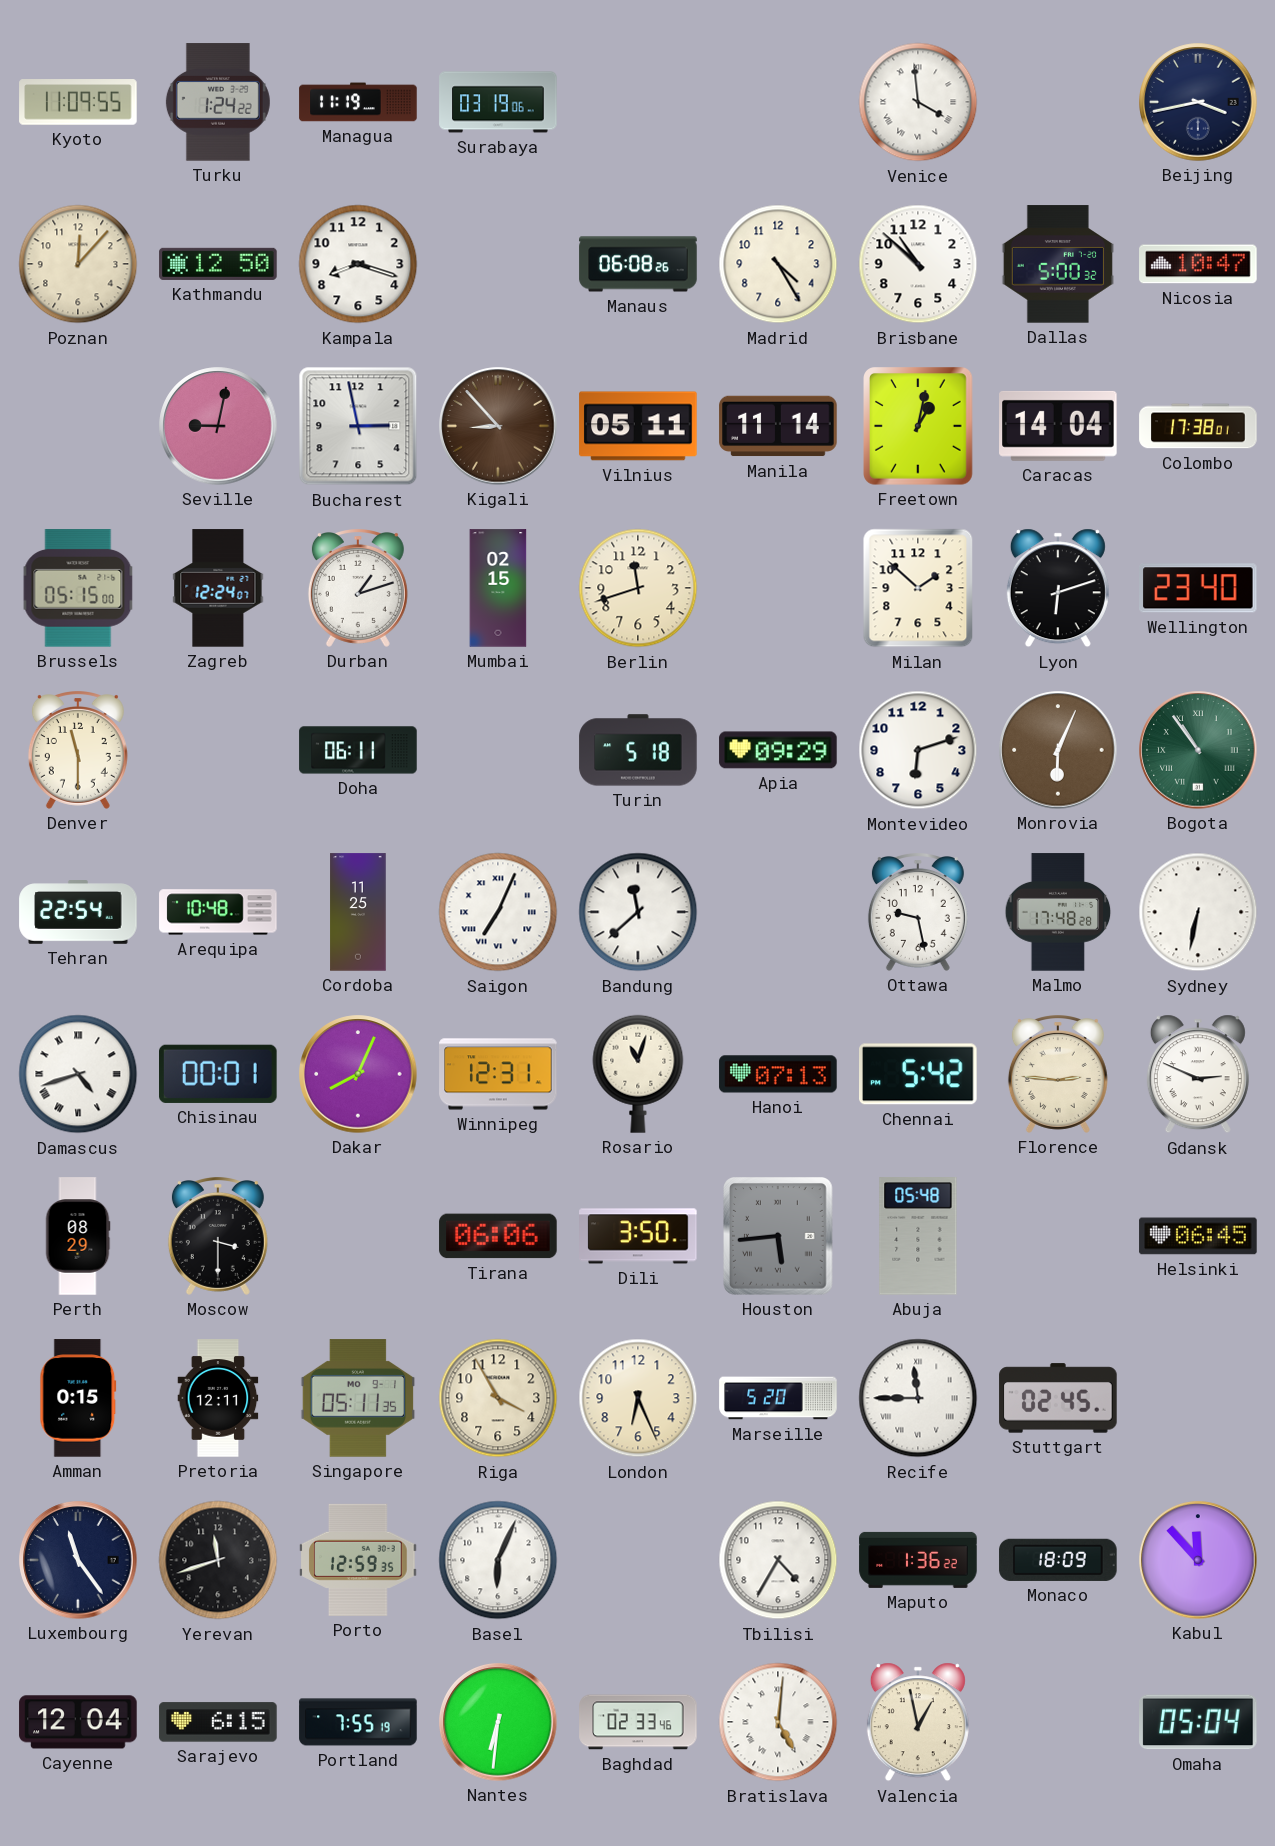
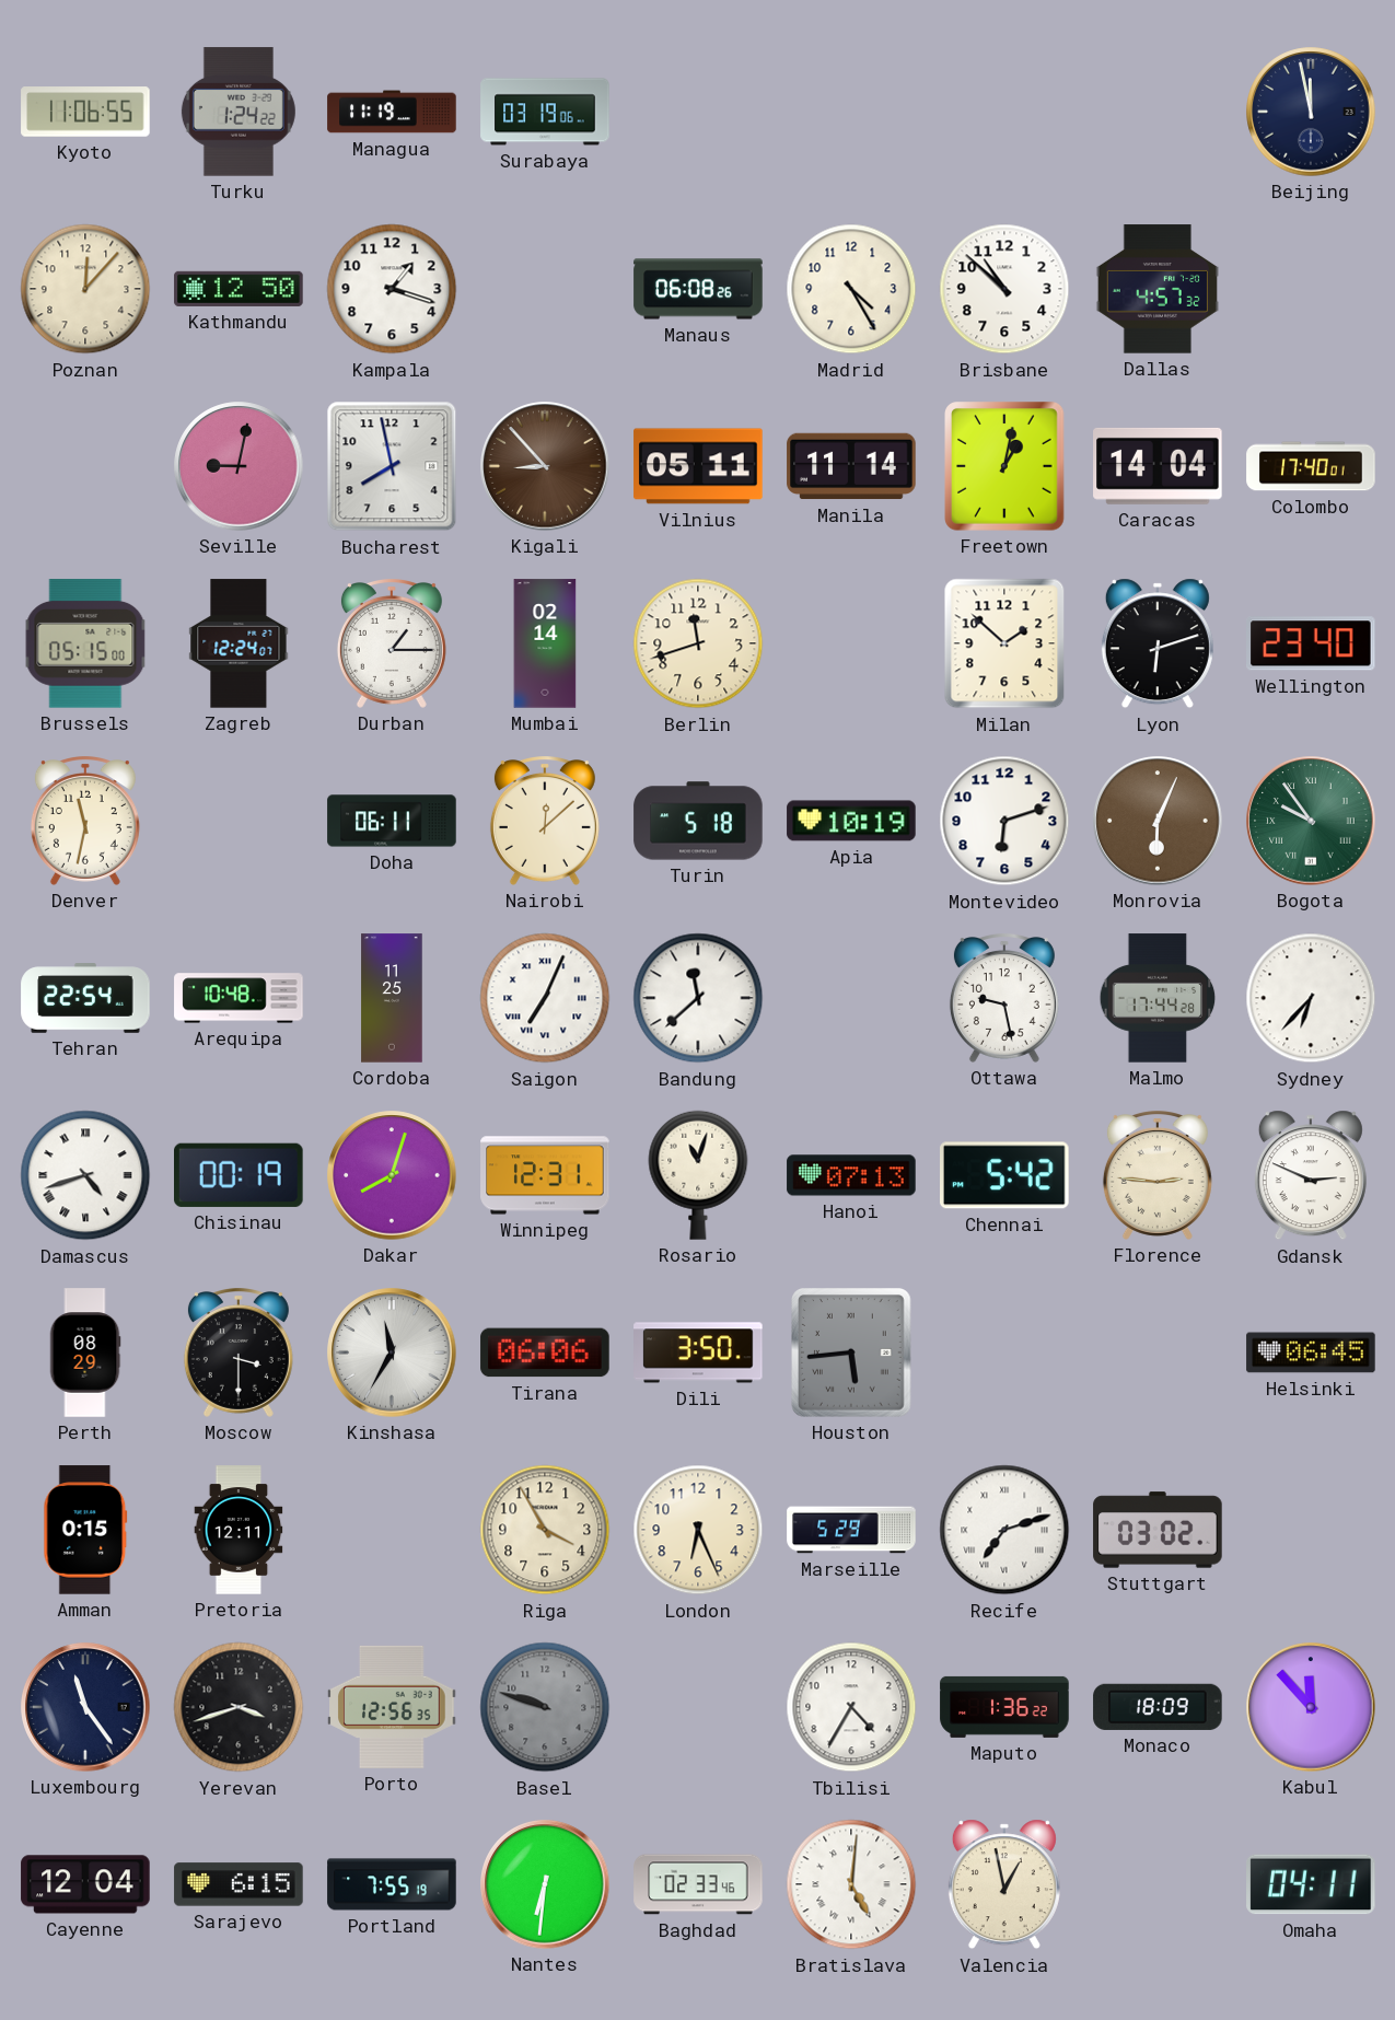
Kyoto: 11:09 -> 11:06 (85, 112)
Venice: 3:59 -> none (918, 102)
Beijing: 3:43 -> 11:58 (1311, 112)
Kampala: 8:18 -> 1:18 (392, 289)
Dallas: 5:00 -> 4:57 (1158, 289)
Nicosia: 10:47 -> none (1198, 264)
Bucharest: 2:58 -> 7:58 (392, 466)
Colombo: 17:38 -> 17:40 (1311, 466)
Durban: 1:12 -> 1:15 (392, 645)
Mumbai: 02:15 -> 02:14 (545, 643)
Denver: 11:30 -> 11:32 (85, 822)
Nairobi: none -> 12:08 (545, 822)
Apia: 09:29 -> 10:19 (851, 821)
Bogota: 10:54 -> 9:54 (1311, 821)
Malmo: 17:48 -> 17:44 (1158, 998)
Sydney: 6:32 -> 6:37 (1311, 998)
Chisinau: 00:01 -> 00:19 (240, 1175)
Dakar: 8:04 -> 8:03 (392, 1175)
Kinshasa: none -> 11:35 (392, 1353)
Abuja: 05:48 -> none (918, 1236)
Singapore: 05:11 -> none (358, 1398)
Marseille: 5:20 -> 5:29 (851, 1530)
Recife: 11:45 -> 7:12 (1004, 1530)
Stuttgart: 02:45 -> 03:02 (1158, 1530)
Yerevan: 11:42 -> 3:42 (239, 1707)
Porto: 12:59 -> 12:56 (392, 1707)
Basel: 6:04 -> 9:48 (545, 1707)
Basel dial: white -> grey (545, 1707)
Omaha: 05:04 -> 04:11 (1311, 1884)
